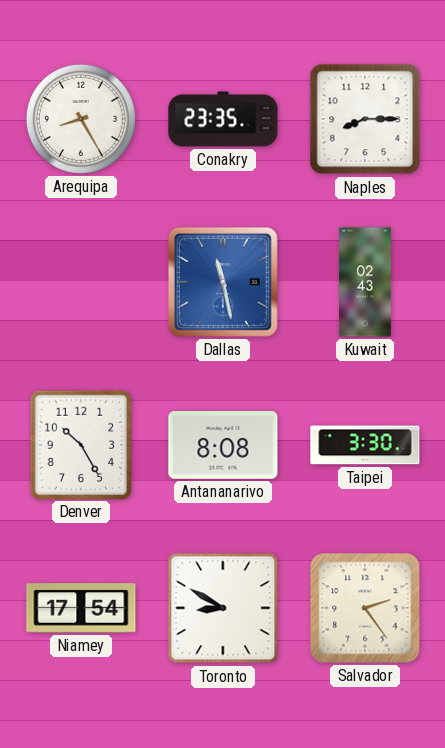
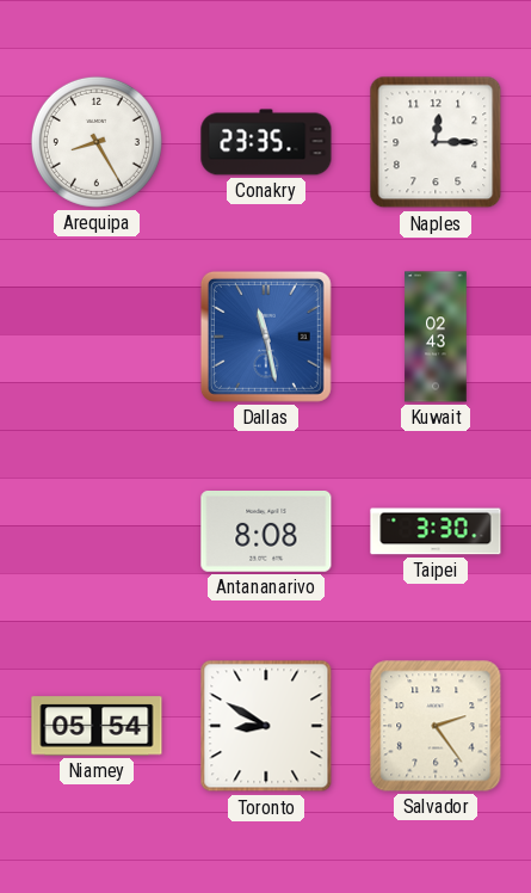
Naples: 8:15 -> 12:15 (436, 142)
Denver: 10:25 -> none (80, 444)
Niamey: 17:54 -> 05:54 (97, 726)
